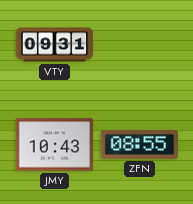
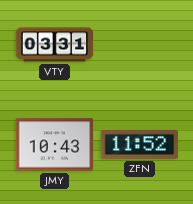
VTY: 09:31 -> 03:31 (55, 45)
ZFN: 08:55 -> 11:52 (140, 145)
